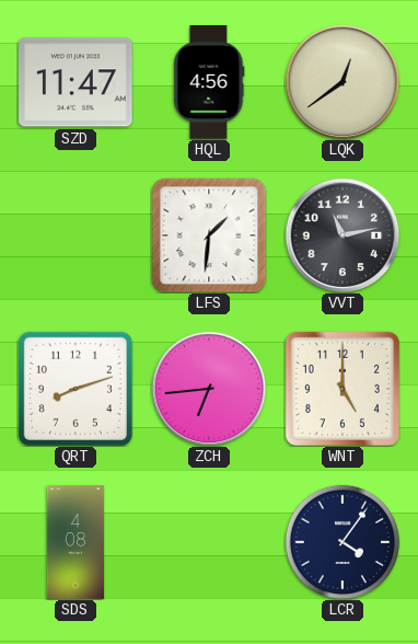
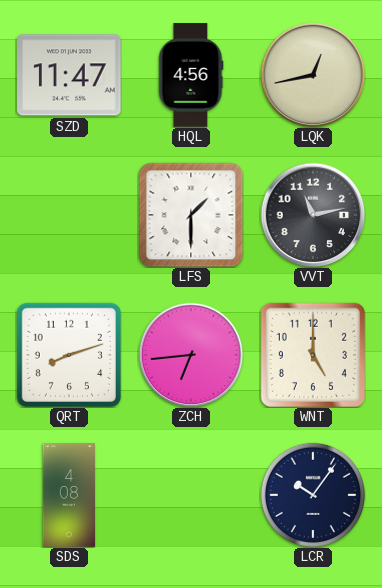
LQK: 12:39 -> 12:43 (313, 75)
LFS: 1:31 -> 1:30 (191, 215)
LCR: 4:06 -> 10:06 (313, 495)
